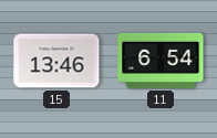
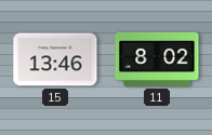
11: 6:54 -> 8:02 (157, 59)
